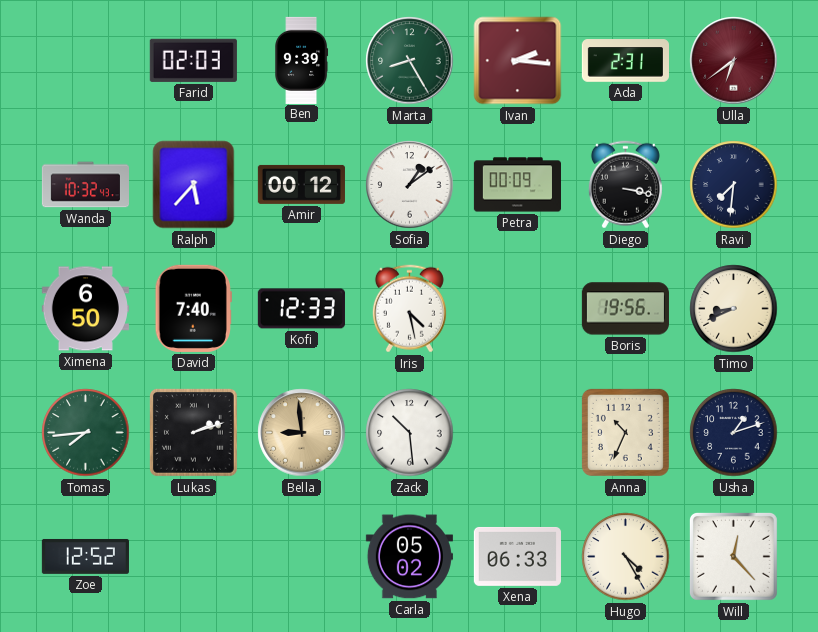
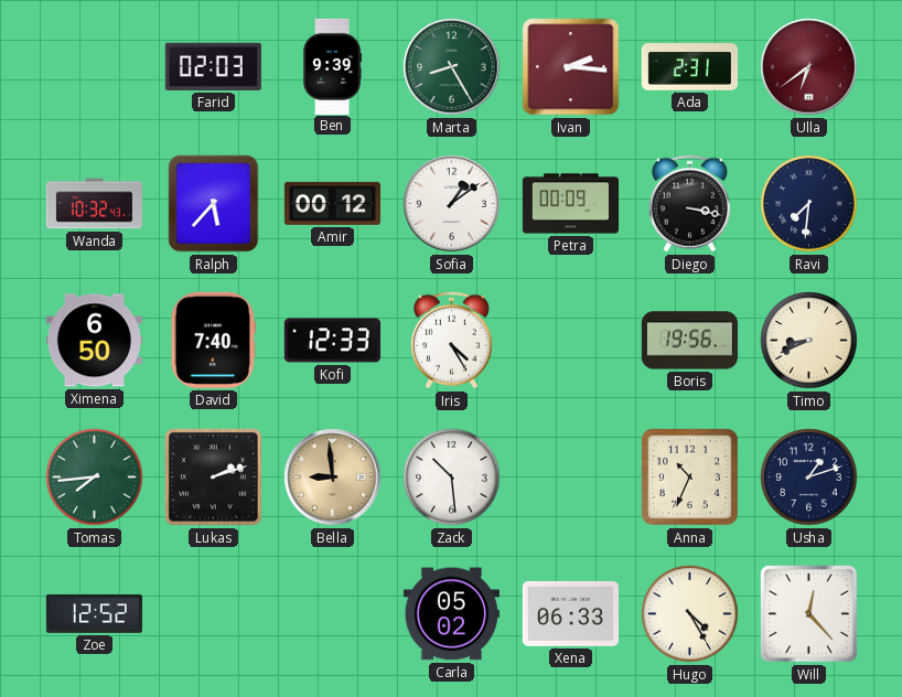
Iris: 4:28 -> 4:25 (451, 341)
